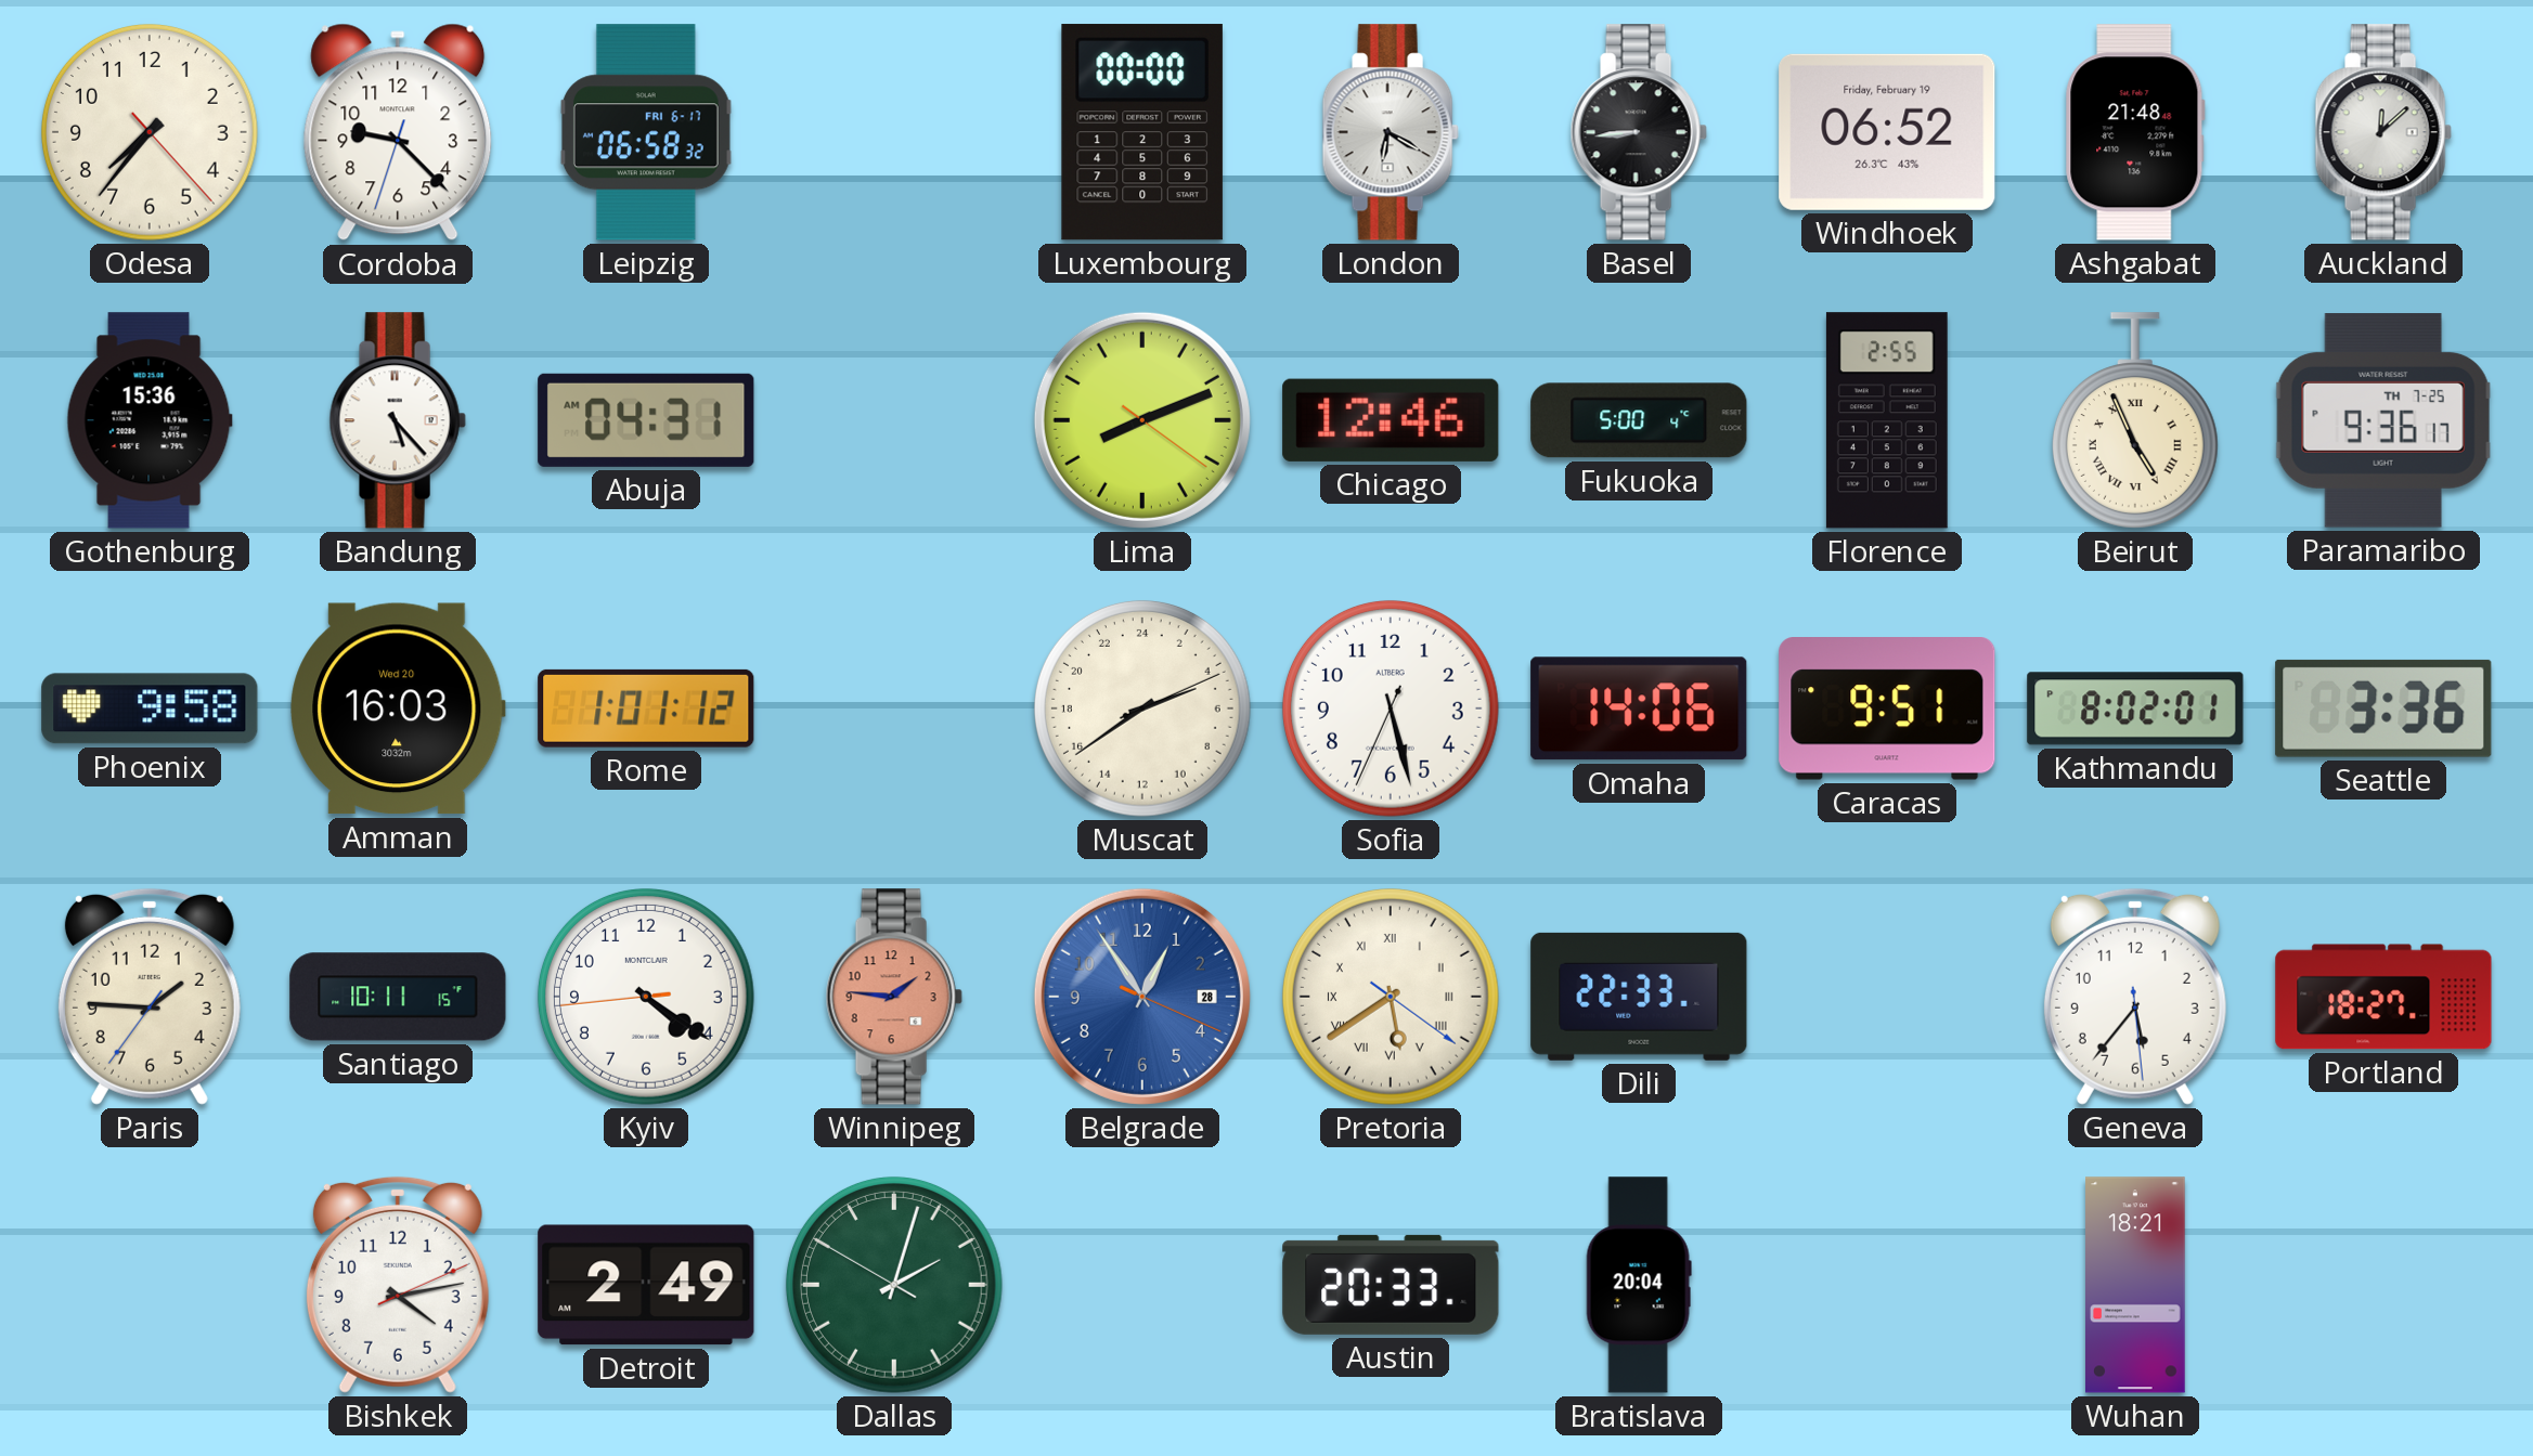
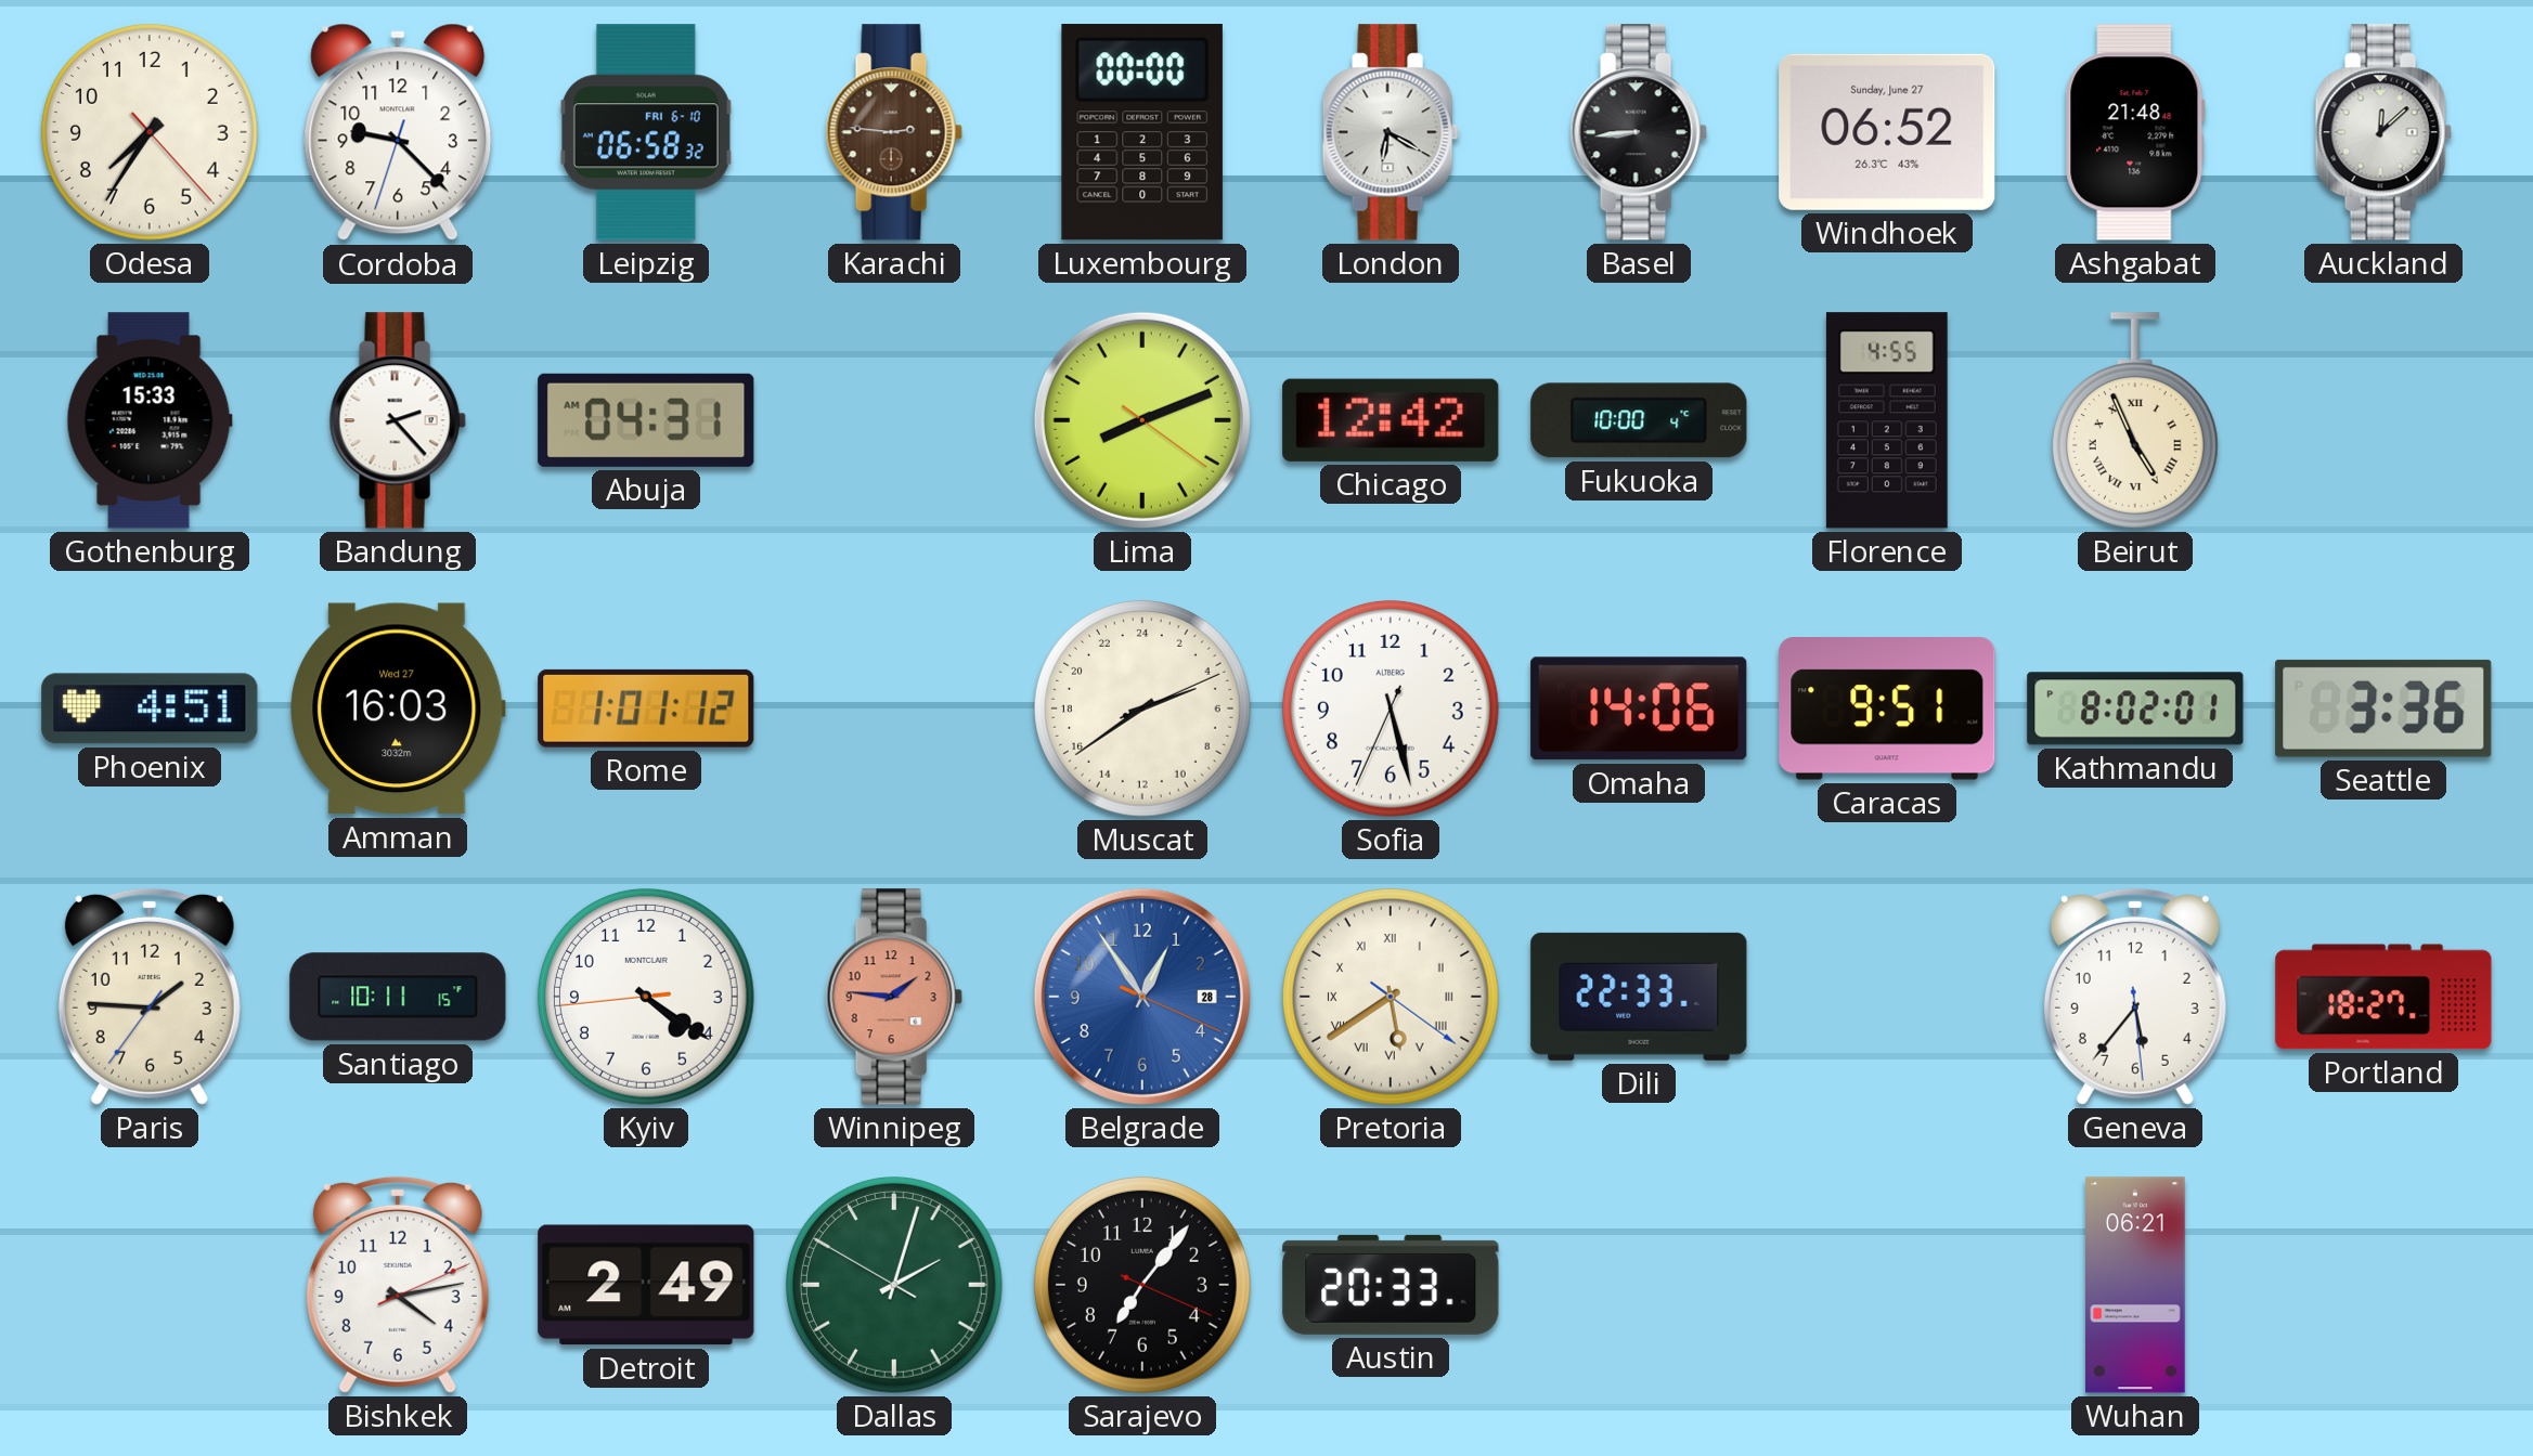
Odesa: 7:36 -> 7:35 (150, 132)
Leipzig date: FRI 6-17 -> FRI 6-10 (646, 132)
Karachi: none -> 2:46 (894, 132)
Windhoek date: Friday, February 19 -> Sunday, June 27 (1887, 132)
Gothenburg: 15:36 -> 15:33 (150, 420)
Bandung: 5:23 -> 2:23 (398, 420)
Chicago: 12:46 -> 12:42 (1391, 420)
Fukuoka: 5:00 -> 10:00 (1639, 420)
Florence: 2:55 -> 4:55 (1887, 420)
Paramaribo: 9:36 -> none (2383, 420)
Phoenix: 9:58 -> 4:51 (150, 708)
Amman date: Wed 20 -> Wed 27 (398, 708)
Sarajevo: none -> 7:06 (1142, 1285)
Bratislava: 20:04 -> none (1639, 1285)
Wuhan: 18:21 -> 06:21 (2135, 1285)
